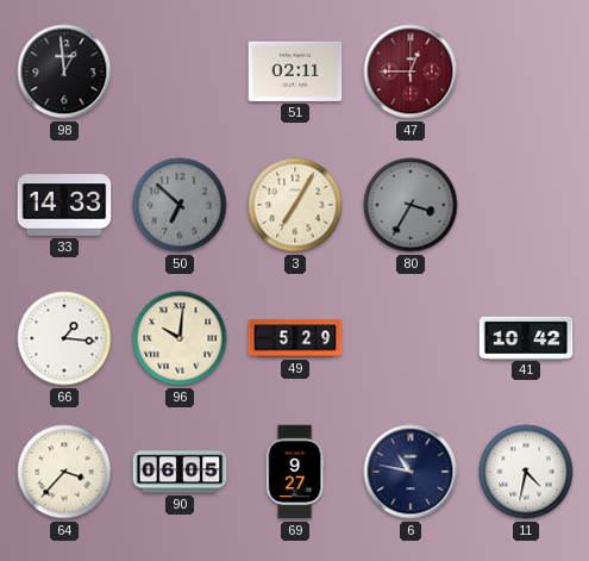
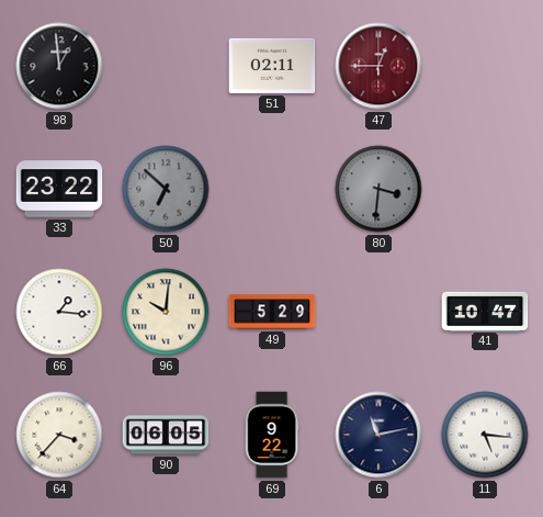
33: 14:33 -> 23:22 (59, 189)
3: 7:05 -> none (295, 205)
80: 3:35 -> 3:31 (378, 189)
41: 10:42 -> 10:47 (485, 311)
69: 9:27 -> 9:22 (272, 435)
6: 10:47 -> 11:13 (378, 435)
11: 4:32 -> 5:16 (485, 435)
